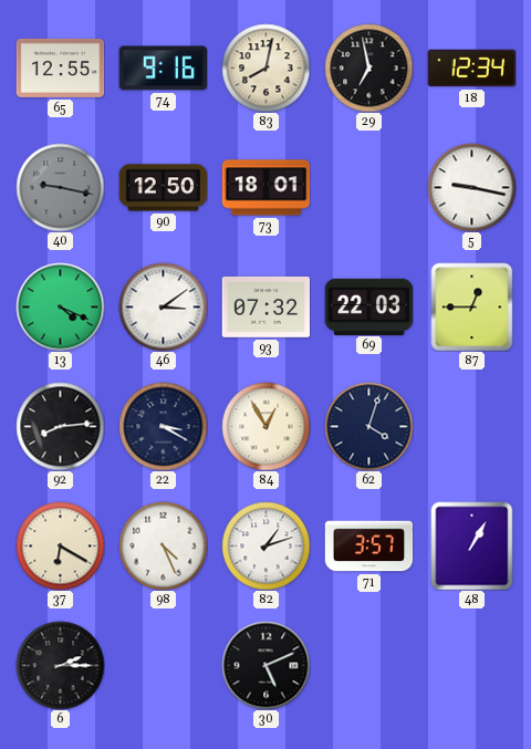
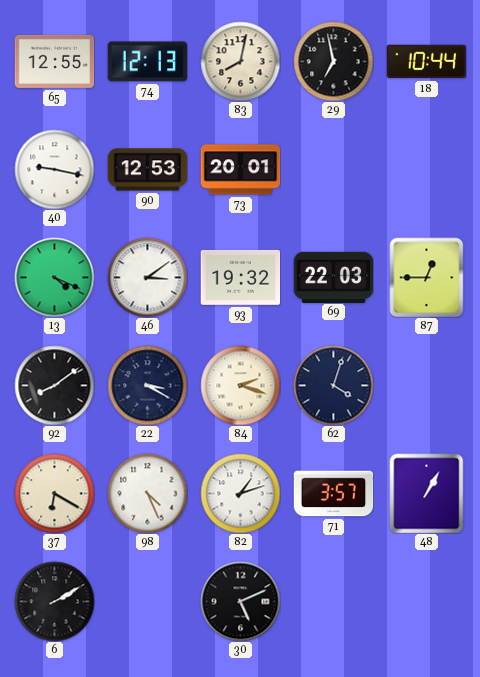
74: 9:16 -> 12:13 (147, 62)
18: 12:34 -> 10:44 (426, 62)
40 dial: grey -> white (54, 169)
90: 12:50 -> 12:53 (147, 170)
73: 18:01 -> 20:01 (240, 170)
5: 9:17 -> none (471, 187)
93: 07:32 -> 19:32 (240, 278)
92: 8:14 -> 8:09 (54, 385)
84: 12:55 -> 2:18 (240, 385)
6: 2:15 -> 2:10 (54, 601)
